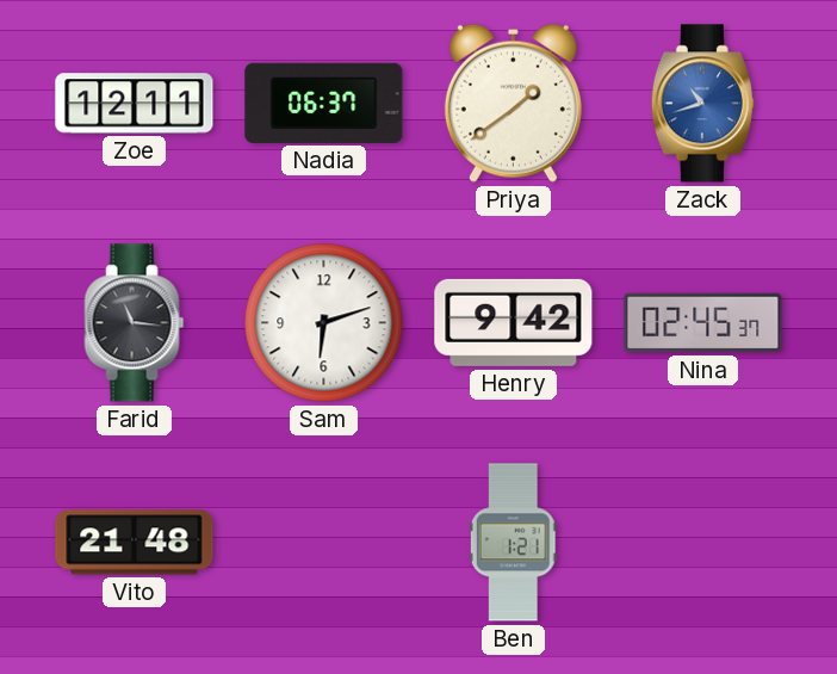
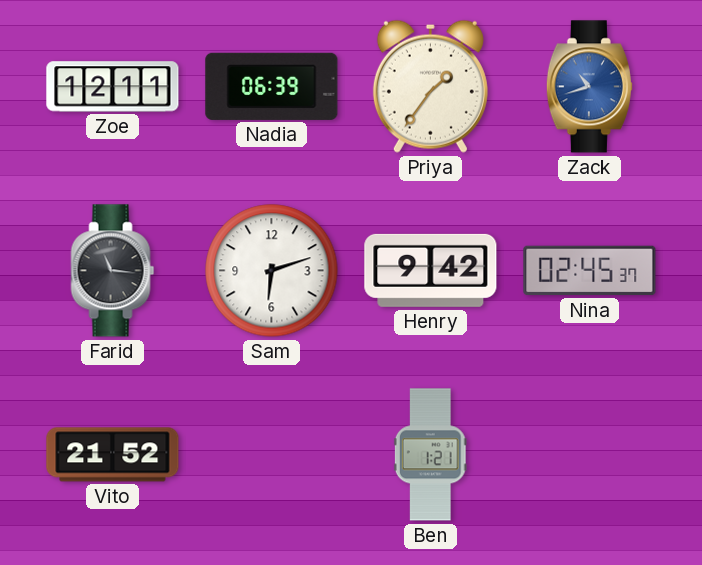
Nadia: 06:37 -> 06:39 (272, 86)
Priya: 1:39 -> 1:36 (430, 86)
Vito: 21:48 -> 21:52 (113, 455)
